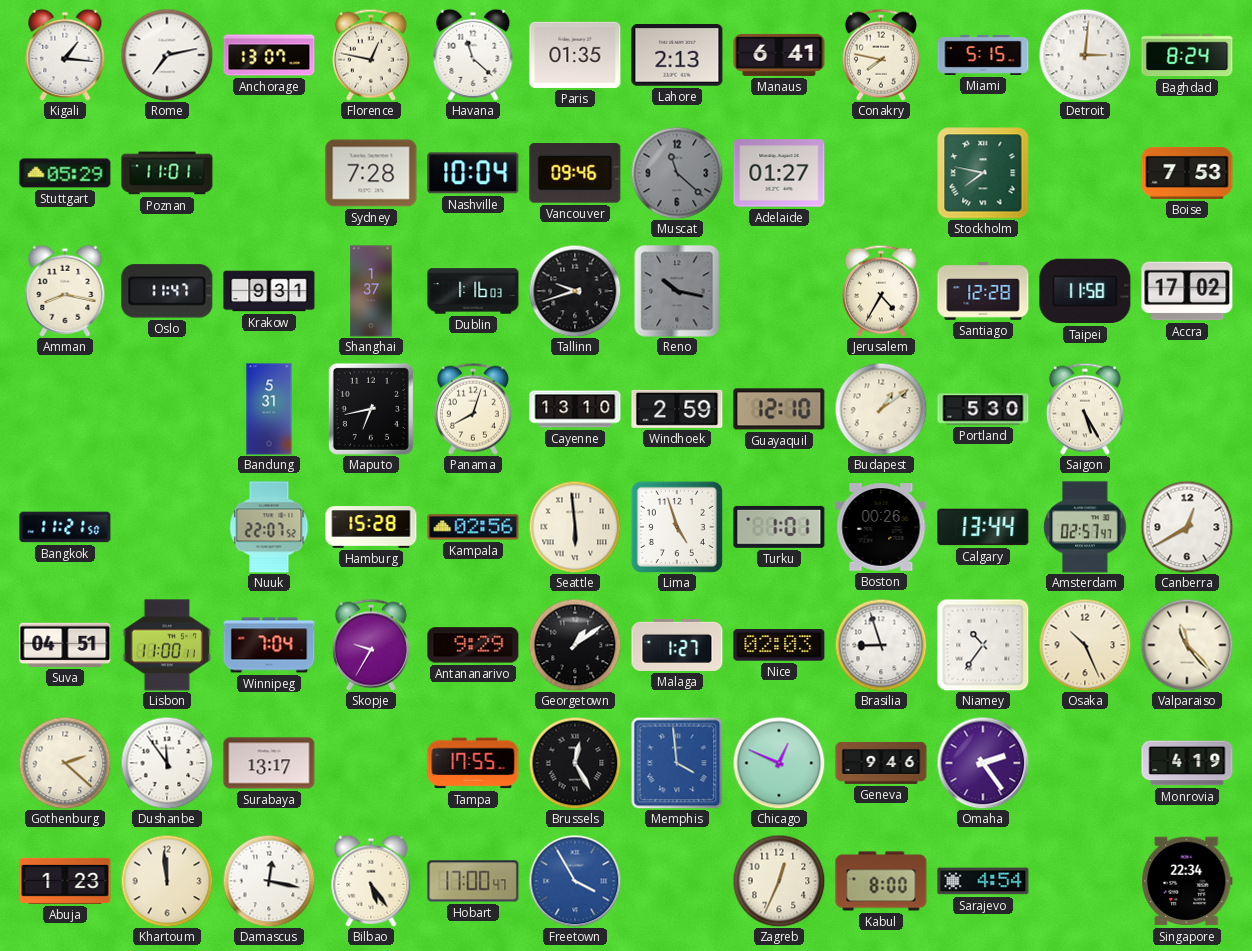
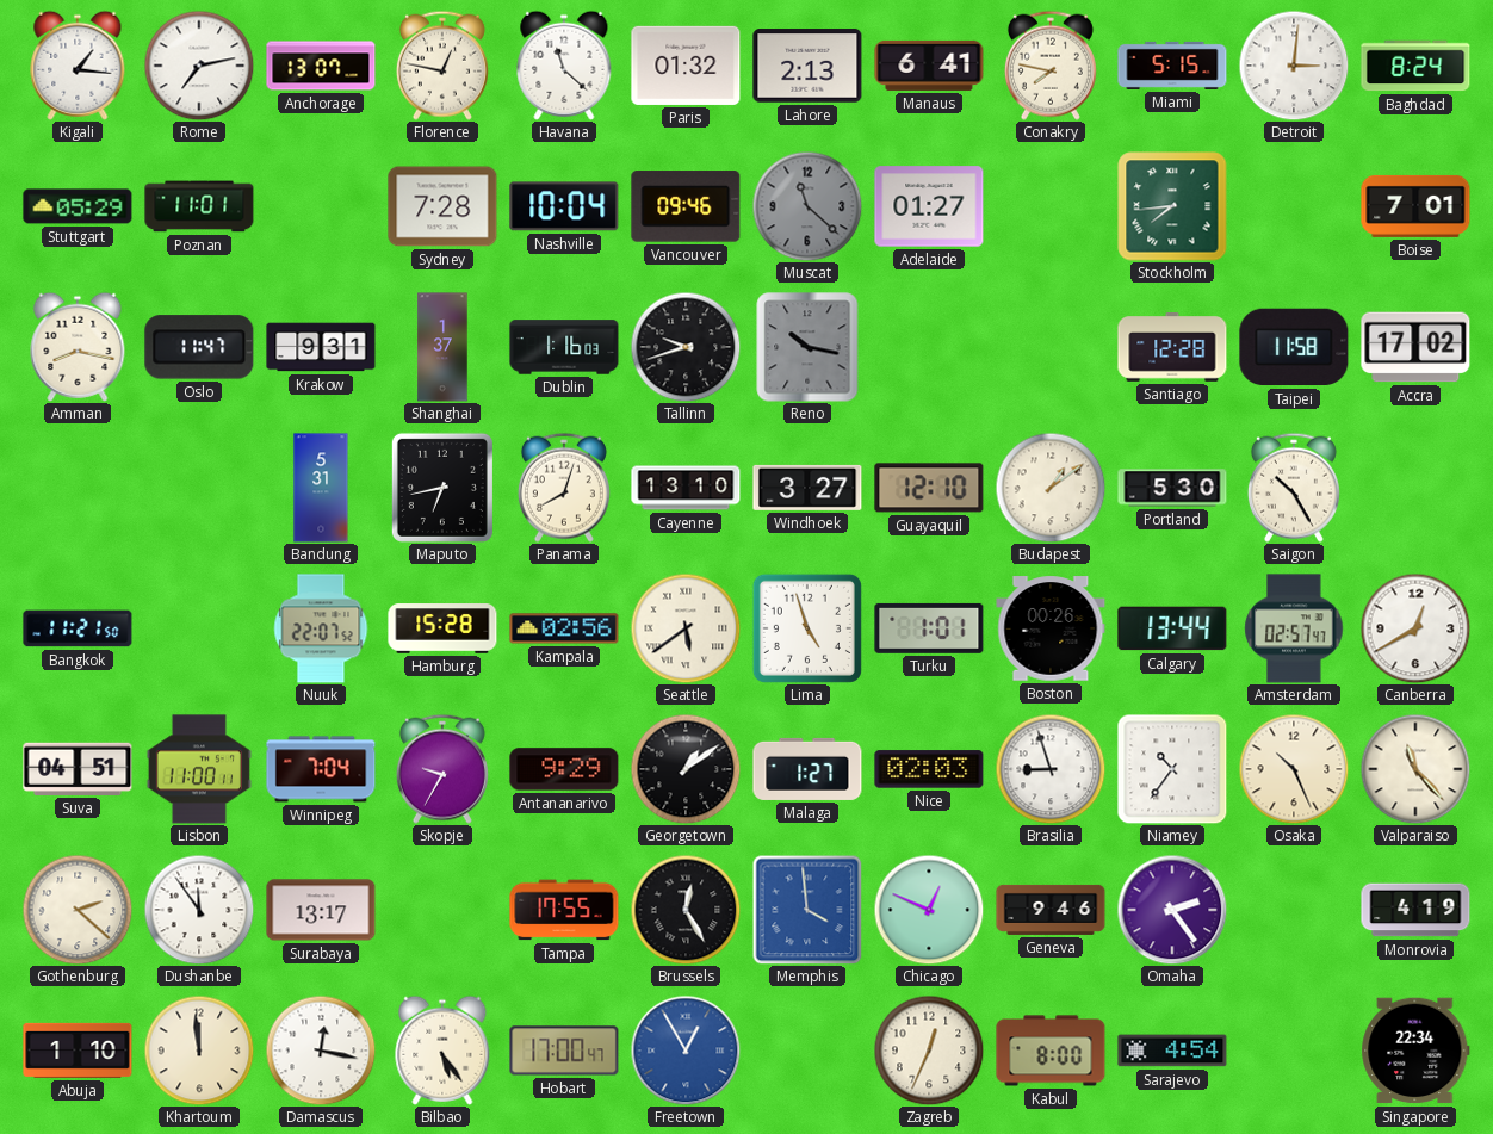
Paris: 01:35 -> 01:32 (686, 66)
Stockholm: 7:47 -> 7:44 (1172, 206)
Boise: 7:53 -> 7:01 (1415, 206)
Jerusalem: 4:35 -> none (881, 291)
Windhoek: 2:59 -> 3:27 (807, 488)
Saigon: 5:25 -> 10:25 (1294, 488)
Seattle: 5:59 -> 5:39 (686, 628)
Abuja: 1:23 -> 1:10 (78, 1051)
Freetown: 3:55 -> 12:55 (686, 1051)
